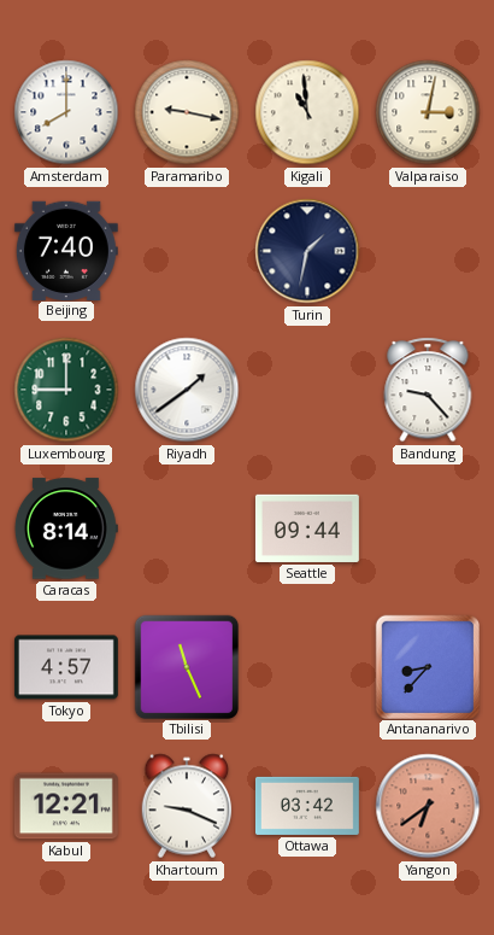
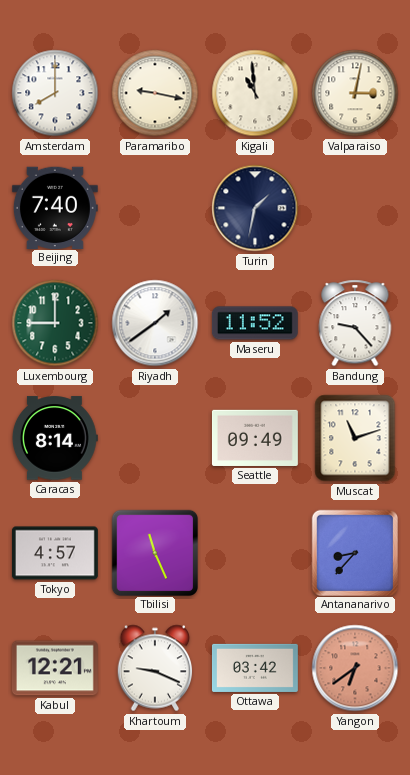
Maseru: none -> 11:52 (255, 323)
Seattle: 09:44 -> 09:49 (255, 438)
Muscat: none -> 11:12 (355, 438)
